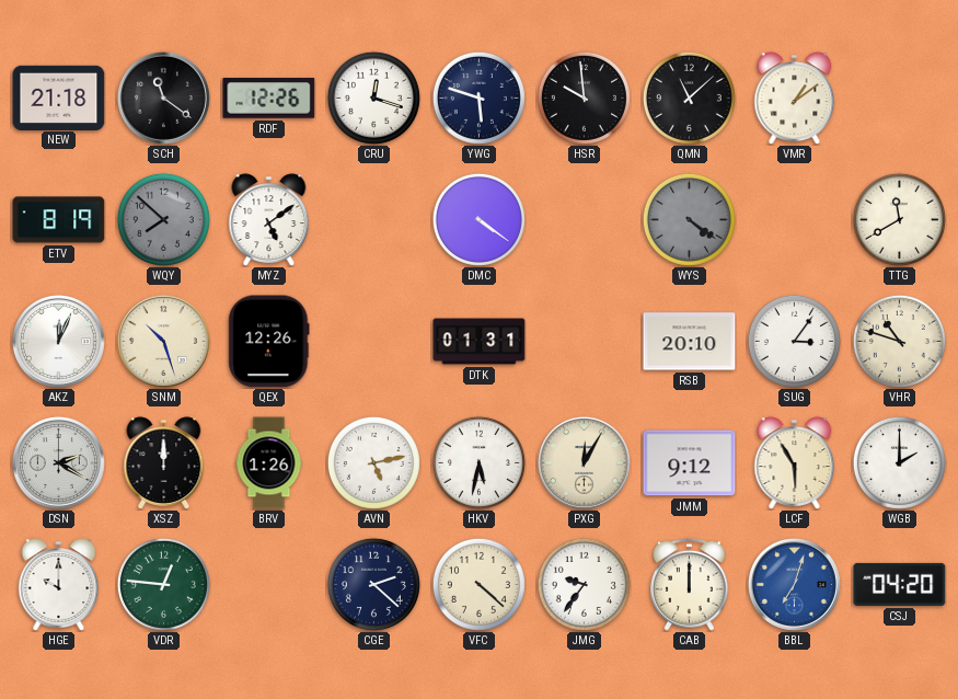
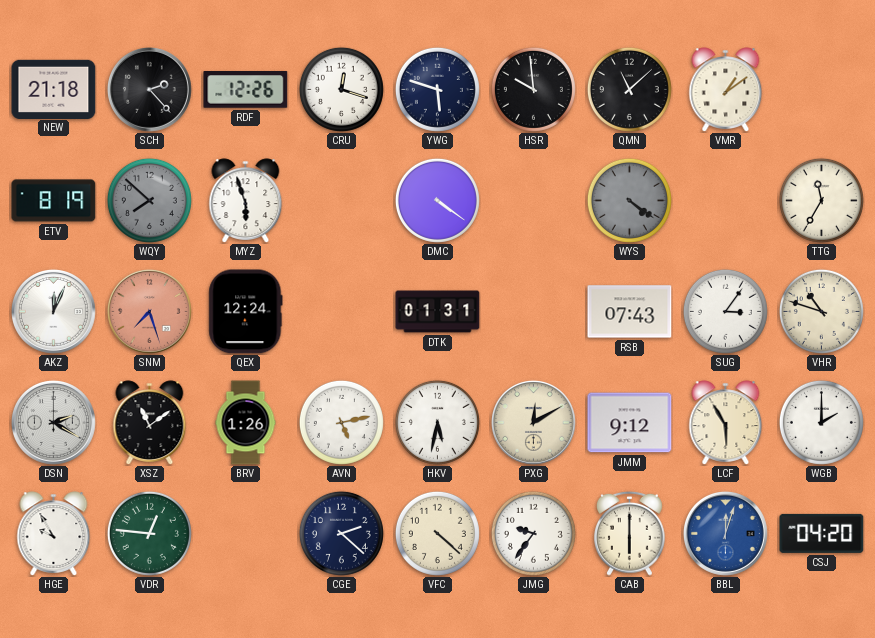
SCH: 11:21 -> 2:23 (149, 89)
MYZ: 5:09 -> 5:57 (246, 201)
TTG: 11:40 -> 11:35 (821, 200)
SNM: 10:27 -> 7:27 (149, 311)
SNM dial: cream -> salmon (149, 311)
QEX: 12:26 -> 12:24 (246, 312)
RSB: 20:10 -> 07:43 (630, 312)
XSZ: 12:00 -> 11:09 (150, 423)
PXG: 12:05 -> 12:10 (533, 422)
HGE: 10:00 -> 9:55 (54, 534)
CAB: 12:00 -> 6:00 (630, 533)
BBL: 7:03 -> 12:03 (725, 533)
